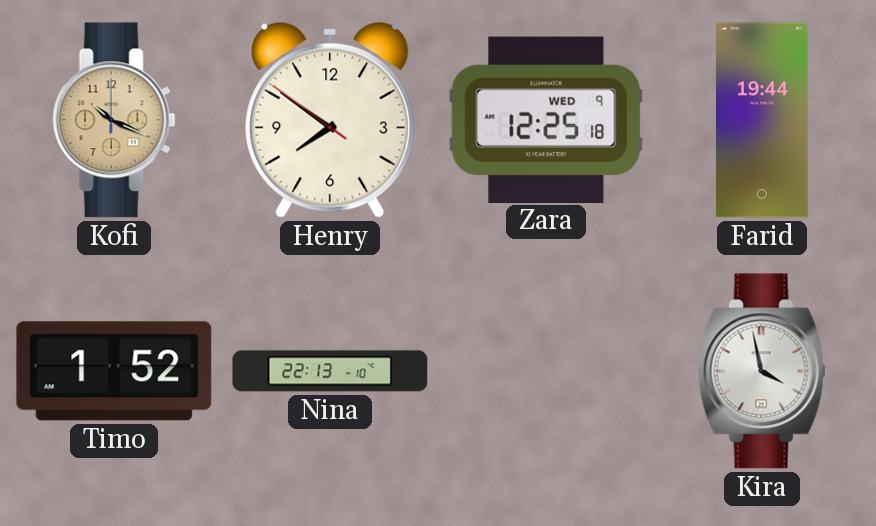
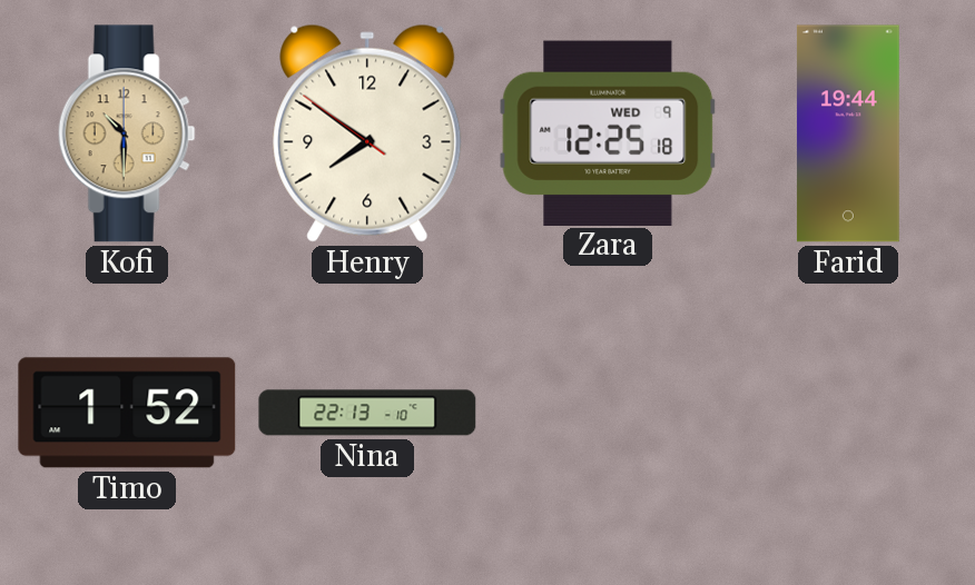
Kofi: 10:19 -> 10:30 (127, 133)
Kira: 3:58 -> none (762, 371)
